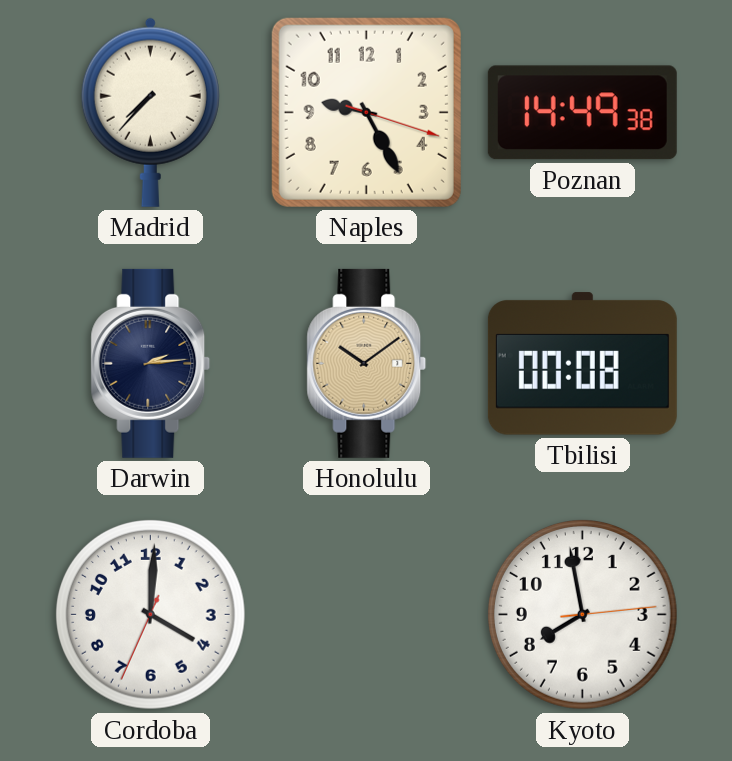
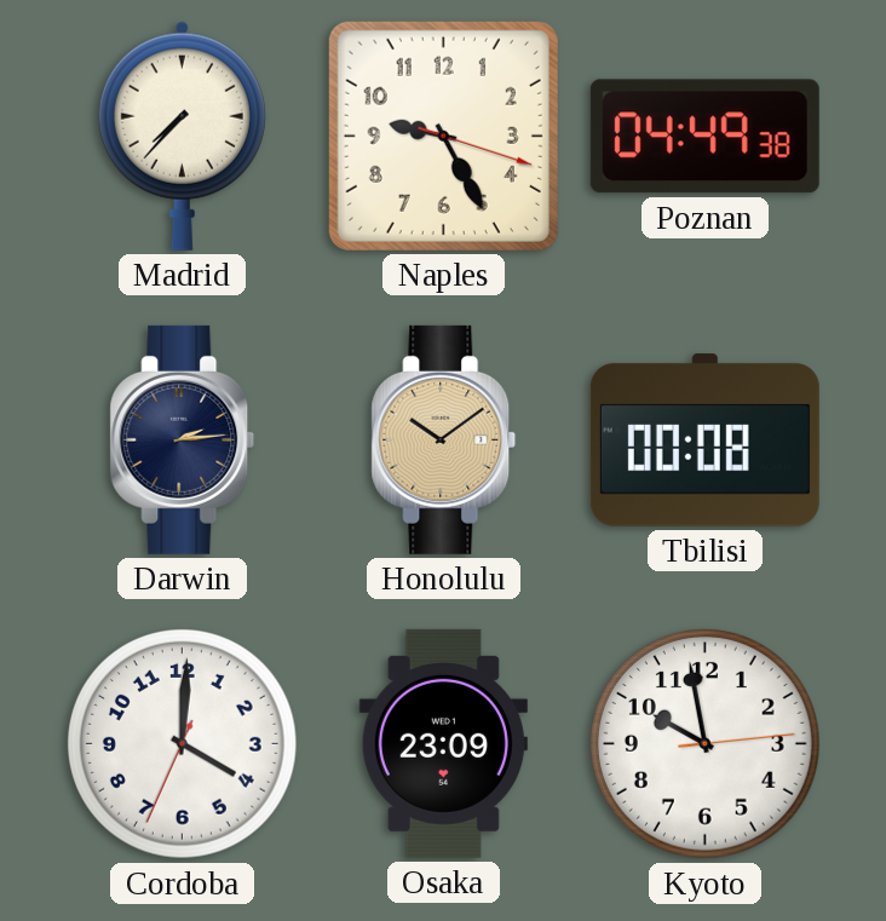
Poznan: 14:49 -> 04:49 (704, 137)
Osaka: none -> 23:09 (443, 743)
Kyoto: 7:58 -> 9:58 (704, 743)
